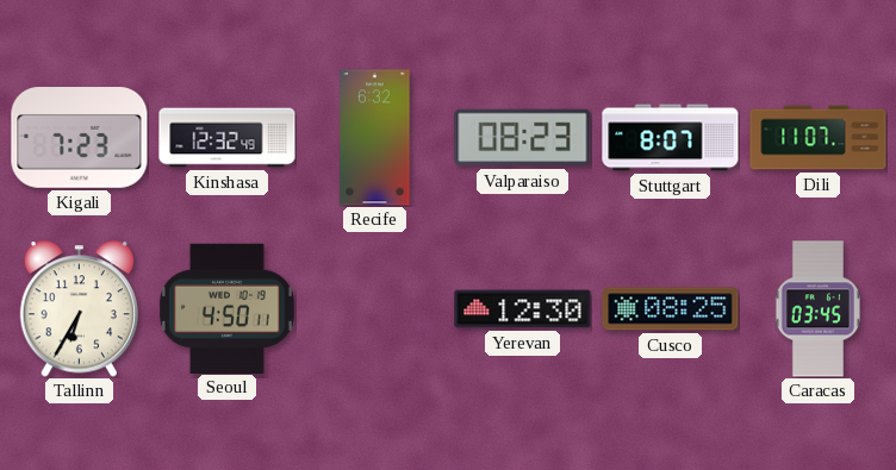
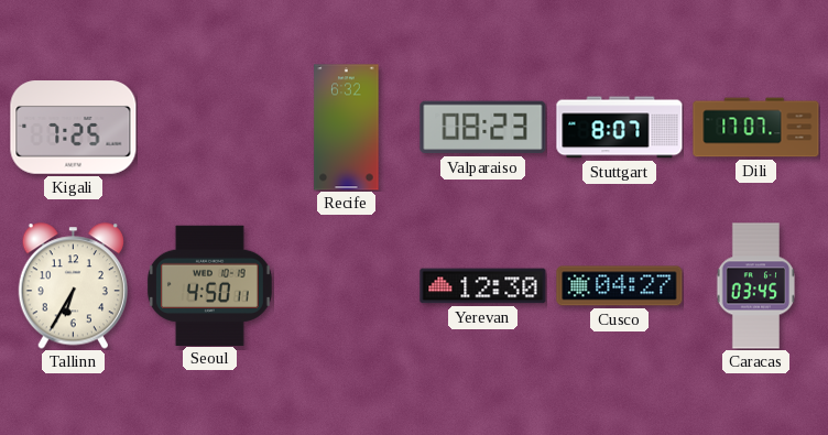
Kigali: 7:23 -> 7:25 (74, 128)
Kinshasa: 12:32 -> none (228, 138)
Dili: 11:07 -> 17:07 (756, 128)
Cusco: 08:25 -> 04:27 (620, 286)
